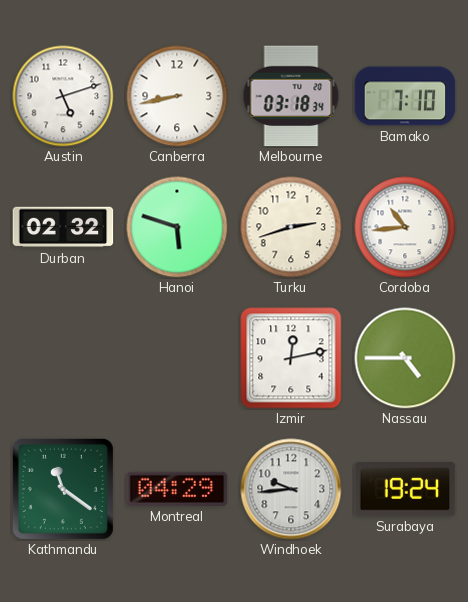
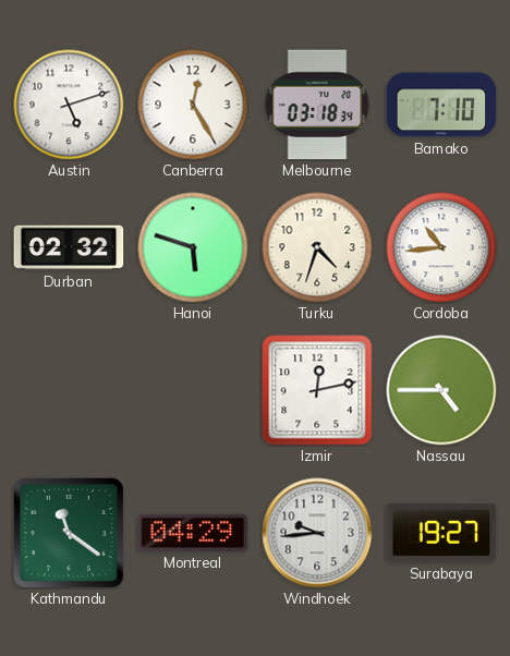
Canberra: 8:43 -> 12:25 (193, 105)
Turku: 2:42 -> 4:33 (317, 247)
Surabaya: 19:24 -> 19:27 (441, 534)
